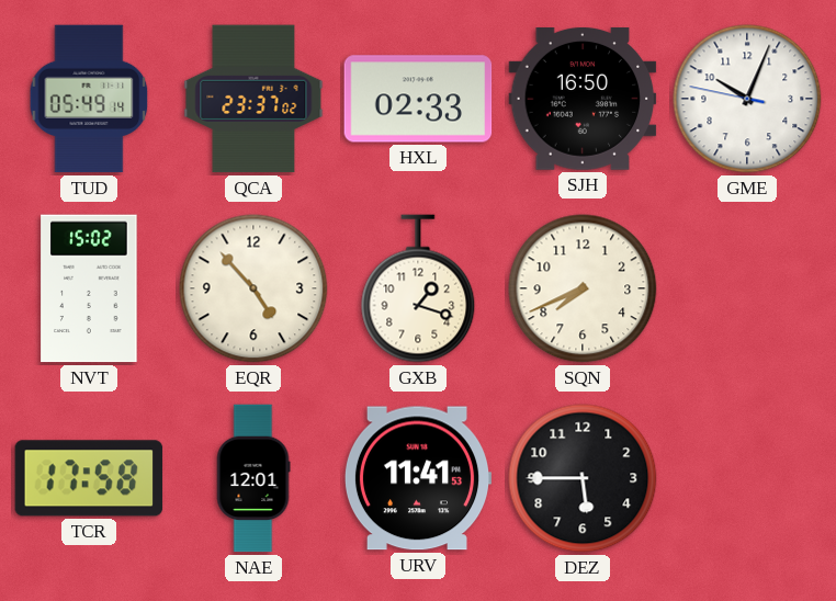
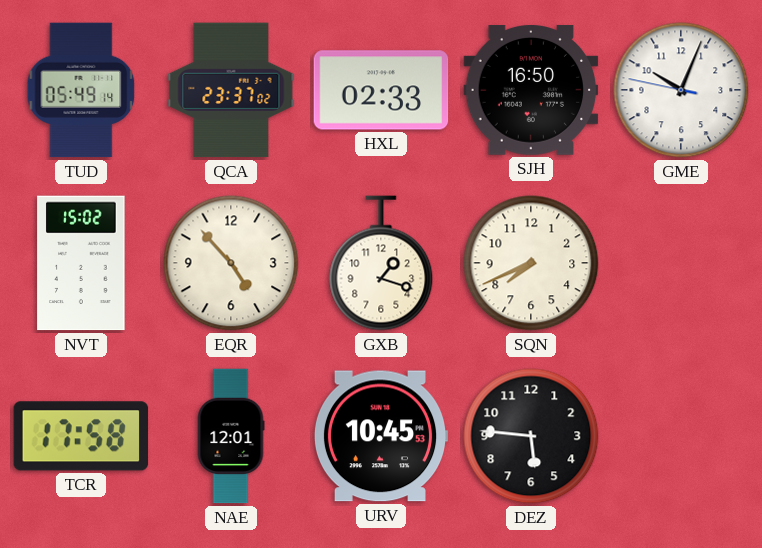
URV: 11:41 -> 10:45 (381, 436)
DEZ: 5:45 -> 5:46 (531, 436)
